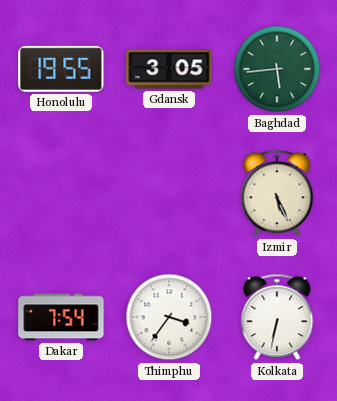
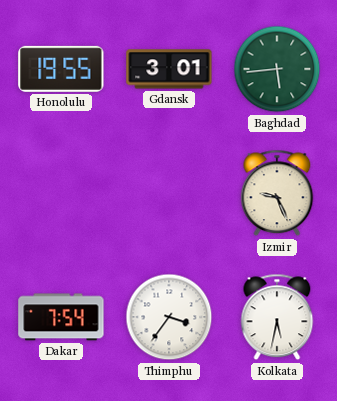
Gdansk: 3:05 -> 3:01 (169, 69)
Izmir: 5:26 -> 9:26 (277, 193)
Kolkata: 6:32 -> 5:32 (277, 317)
